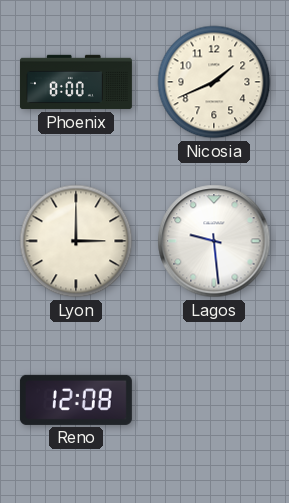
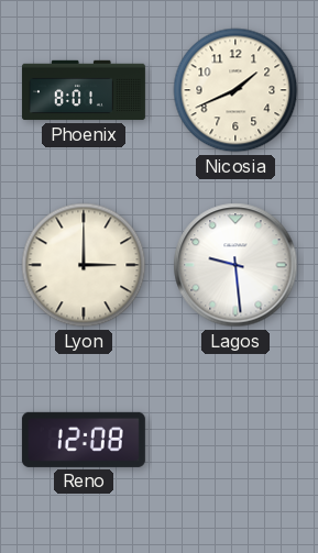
Phoenix: 8:00 -> 8:01 (84, 90)
